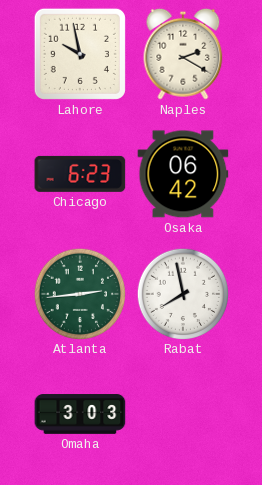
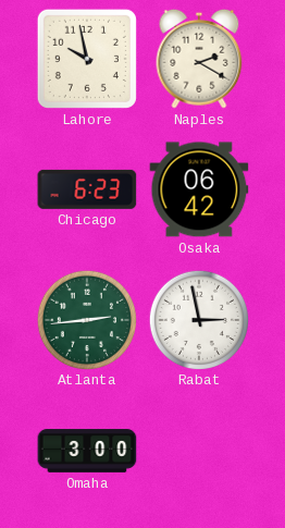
Rabat: 7:58 -> 2:58 (198, 319)
Omaha: 3:03 -> 3:00 (87, 451)
